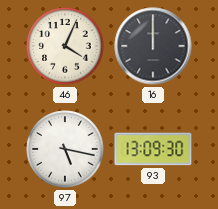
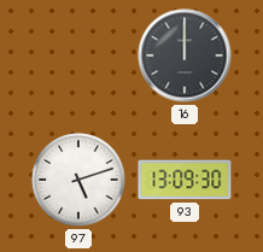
46: 4:04 -> none (65, 46)
97: 5:17 -> 5:12 (78, 180)
